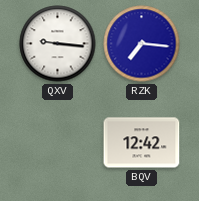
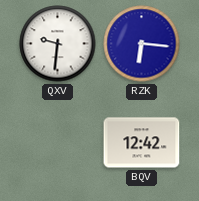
QXV: 9:16 -> 9:31 (58, 44)
RZK: 7:16 -> 6:16 (142, 44)
